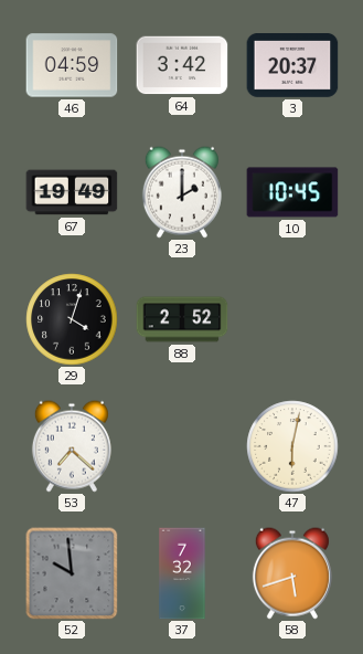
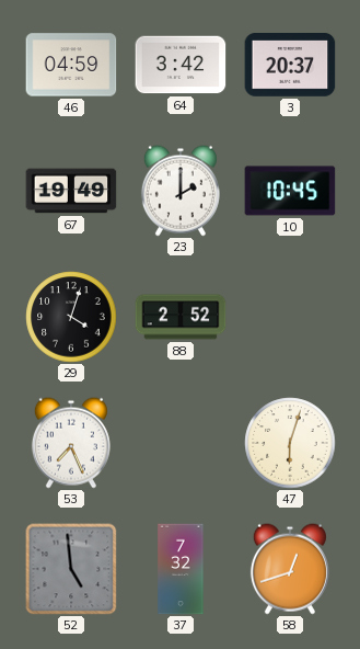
53: 7:22 -> 7:26 (71, 443)
47: 6:02 -> 6:03 (290, 443)
52: 9:59 -> 4:59 (71, 569)
58: 5:42 -> 12:42 (290, 569)
